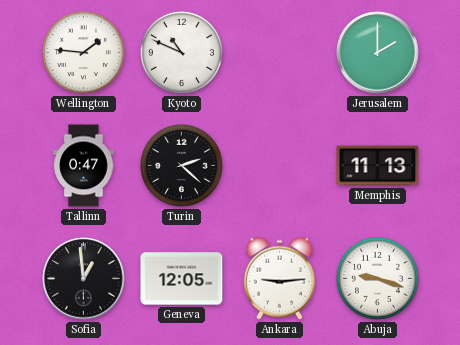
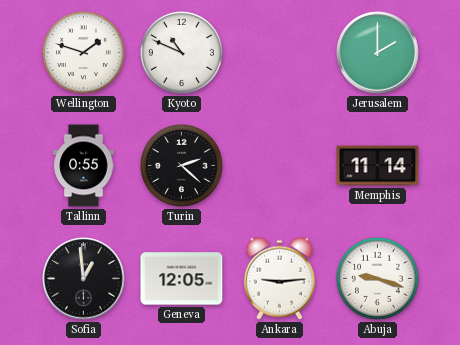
Wellington: 1:46 -> 1:48 (83, 52)
Tallinn: 0:47 -> 0:55 (84, 166)
Memphis: 11:13 -> 11:14 (378, 166)
